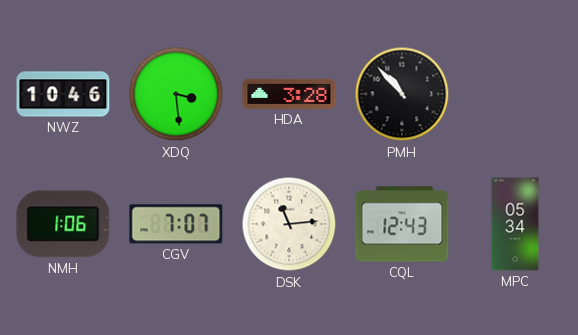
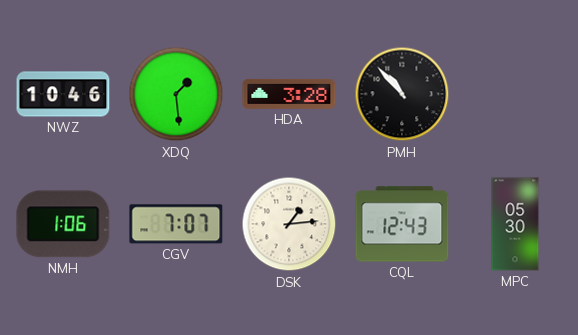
XDQ: 3:29 -> 1:29 (176, 94)
DSK: 11:14 -> 1:14 (289, 224)
MPC: 05:34 -> 05:30 (515, 224)
